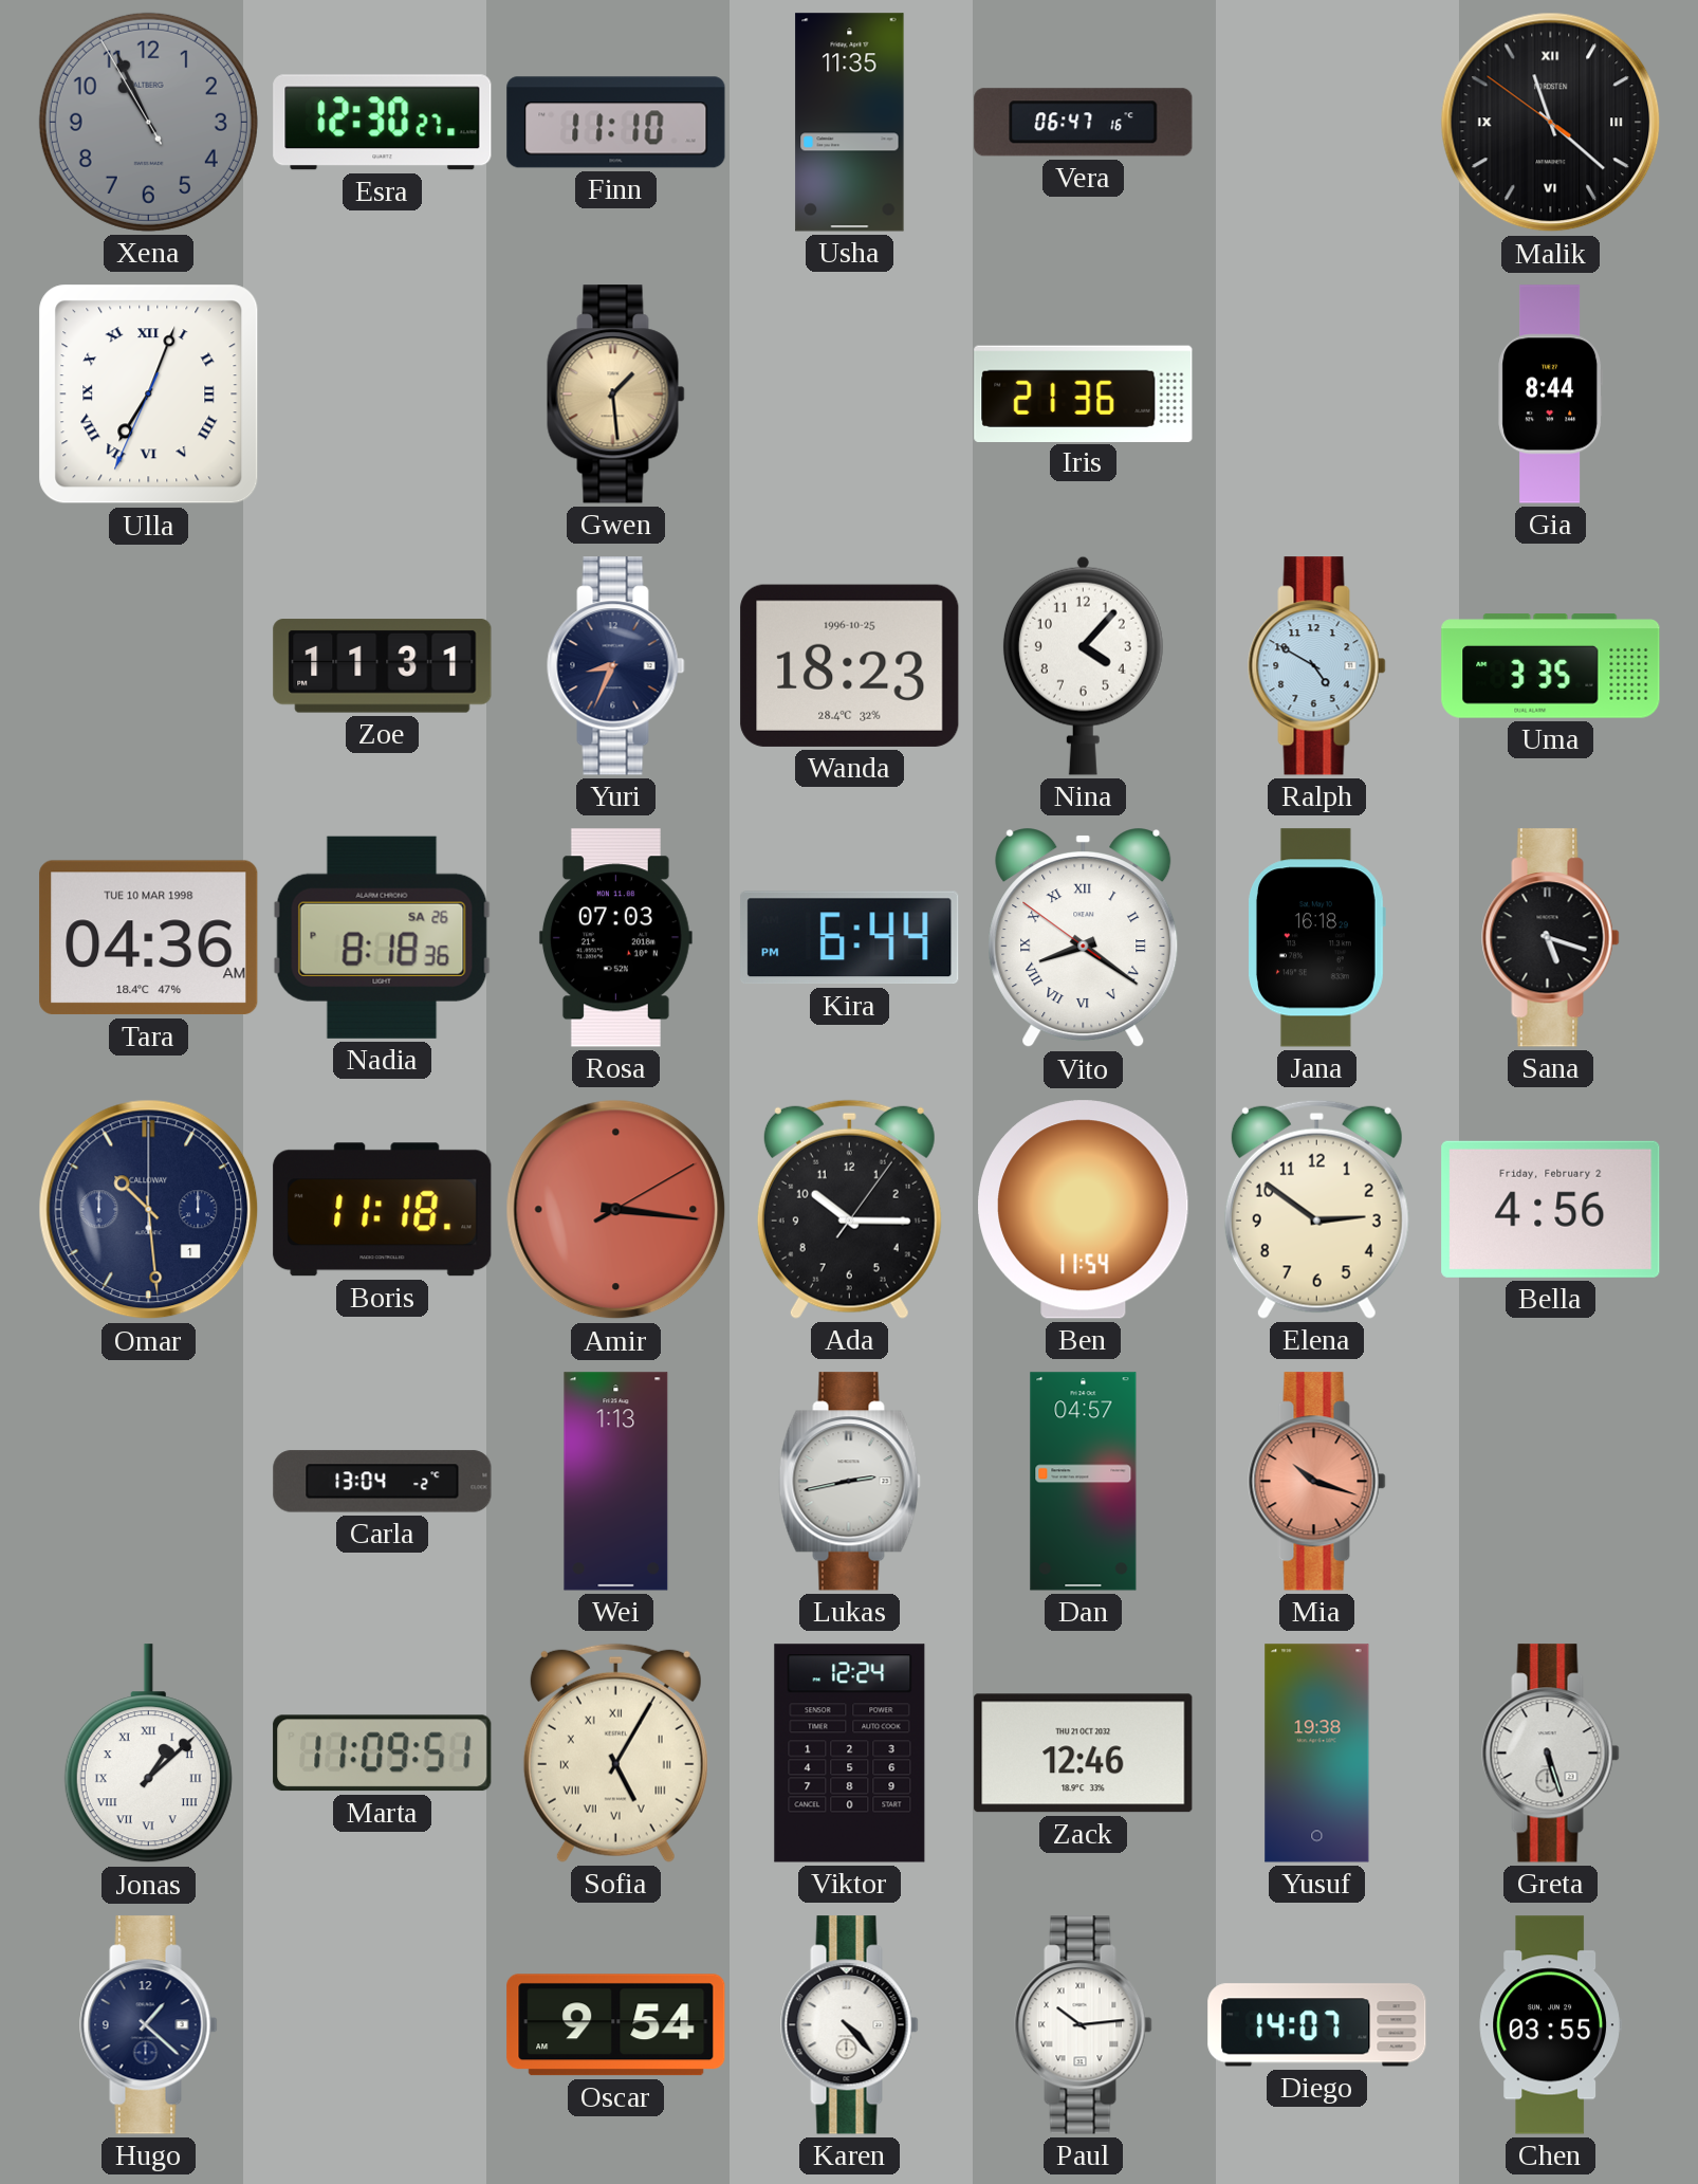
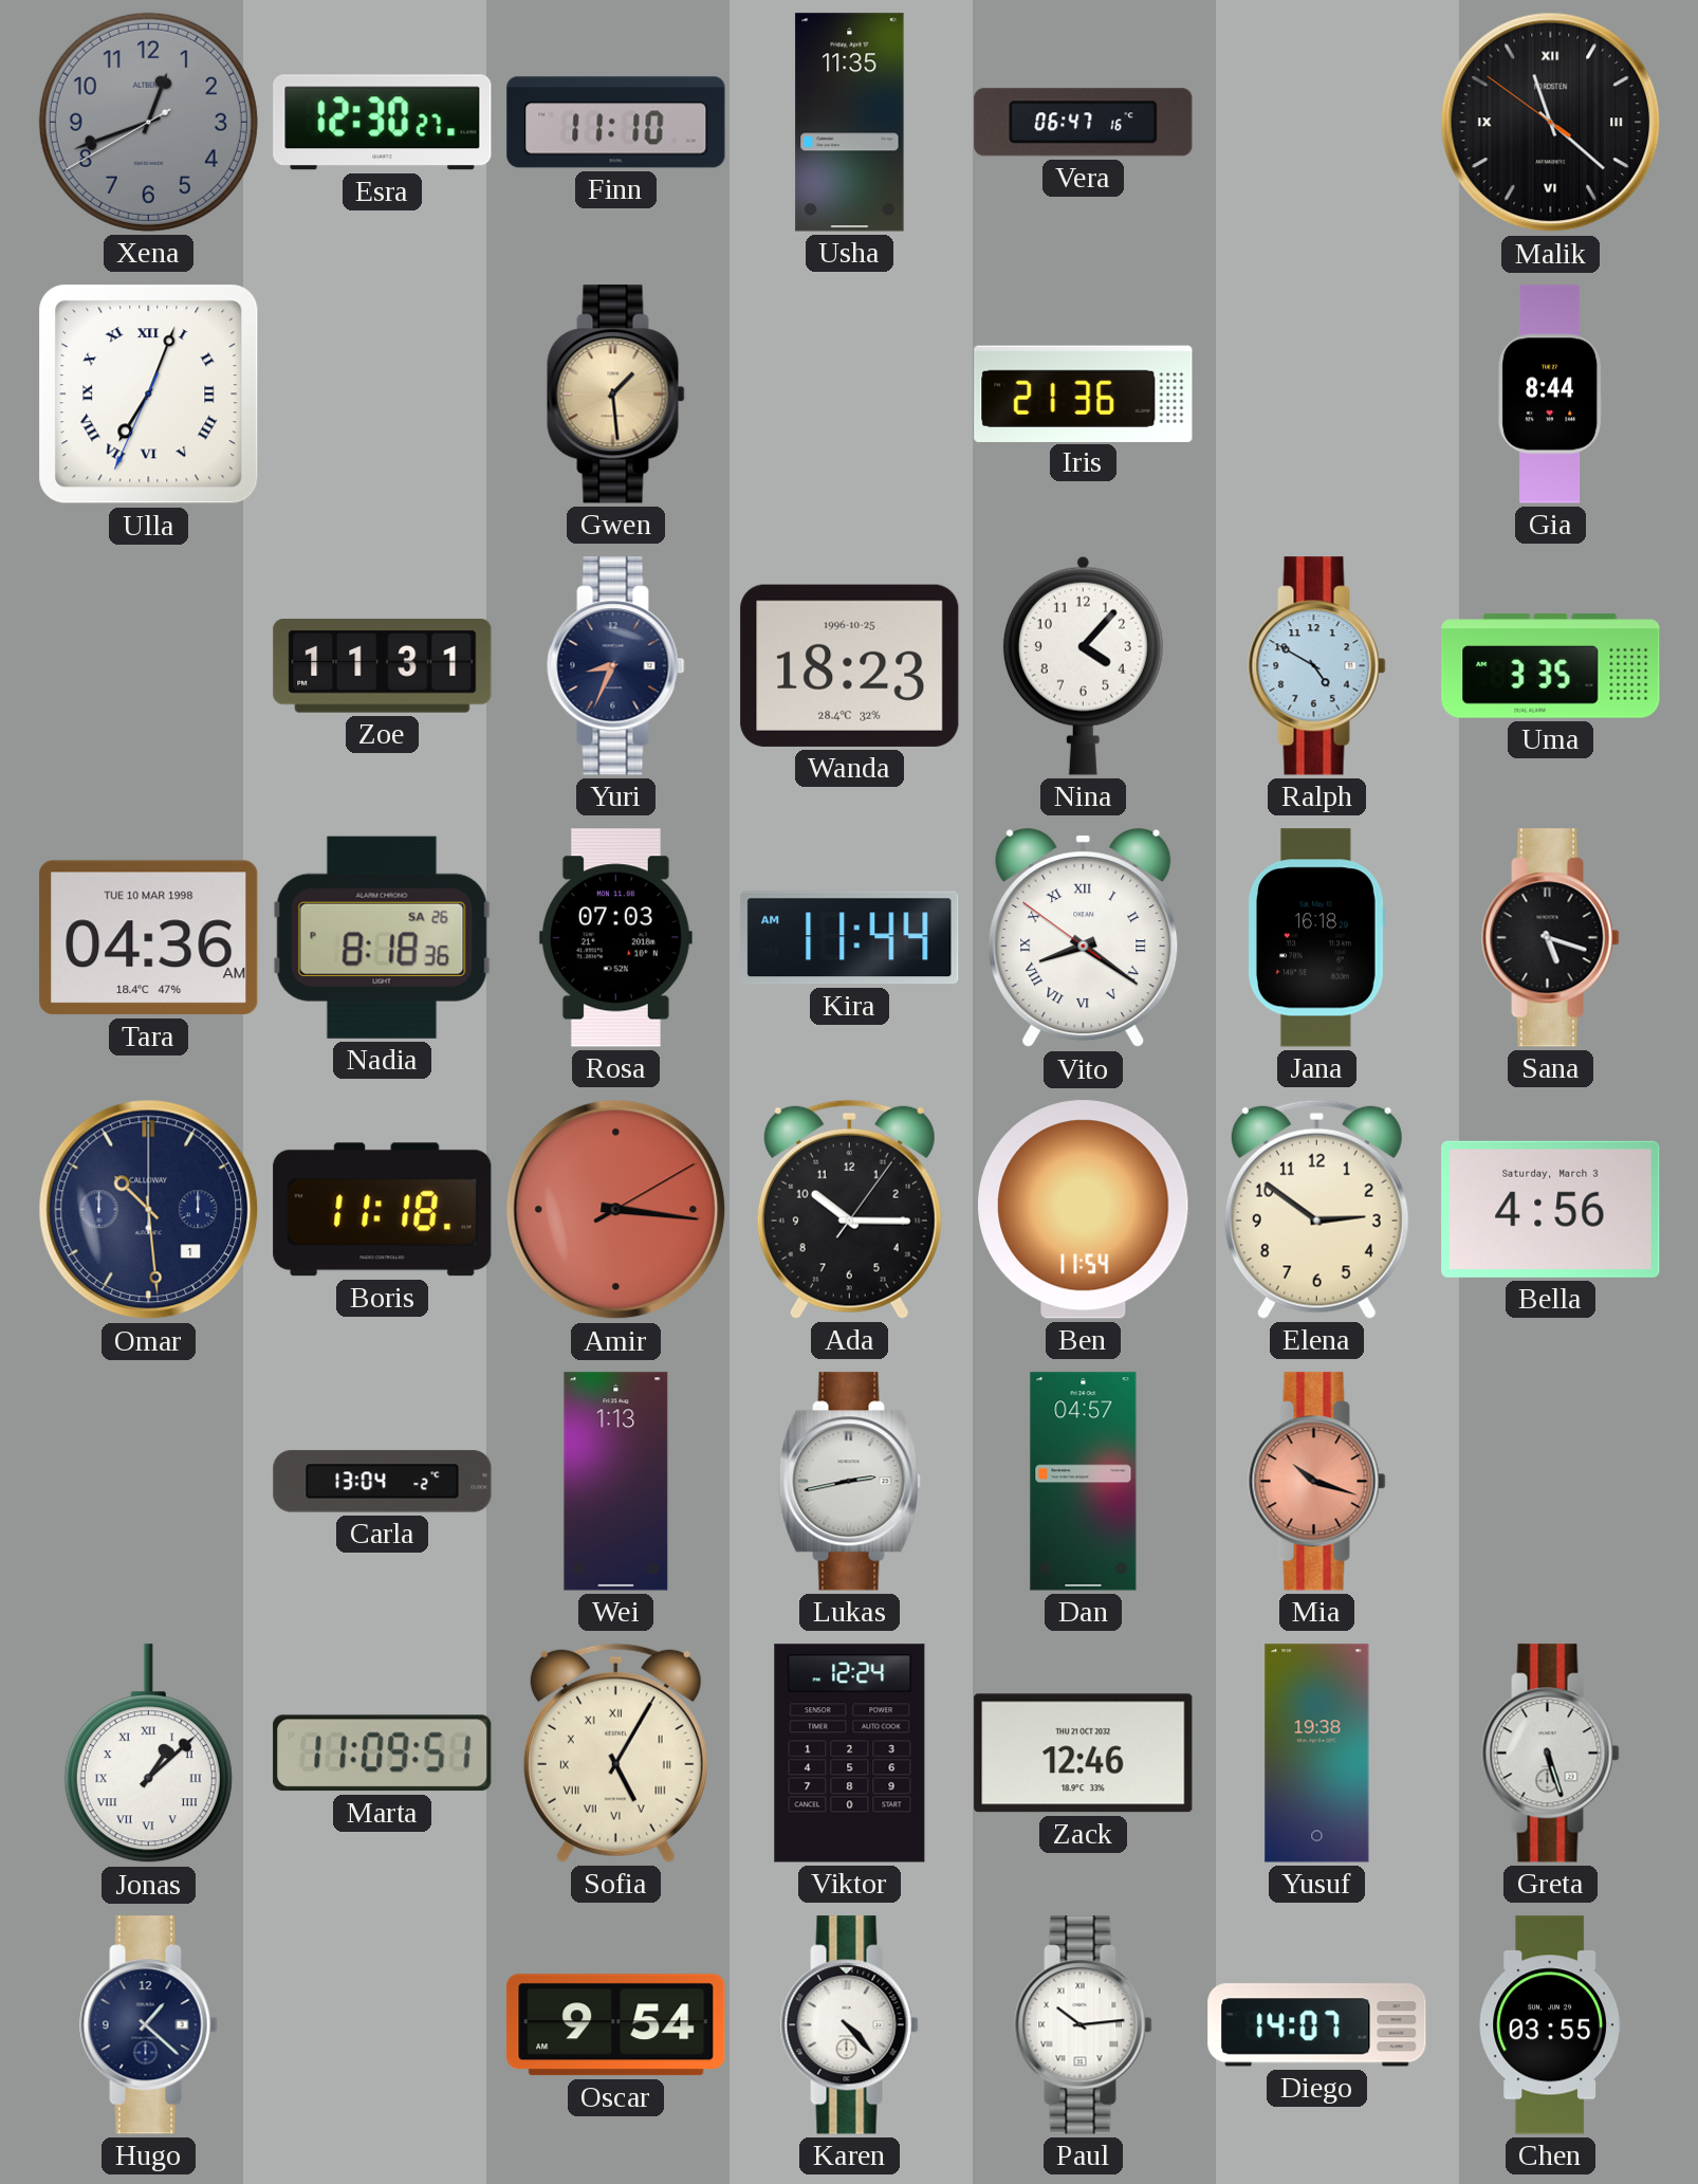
Xena: 10:55 -> 12:41 (148, 122)
Kira: 6:44 -> 11:44 (850, 938)
Bella date: Friday, February 2 -> Saturday, March 3 (1551, 1209)
